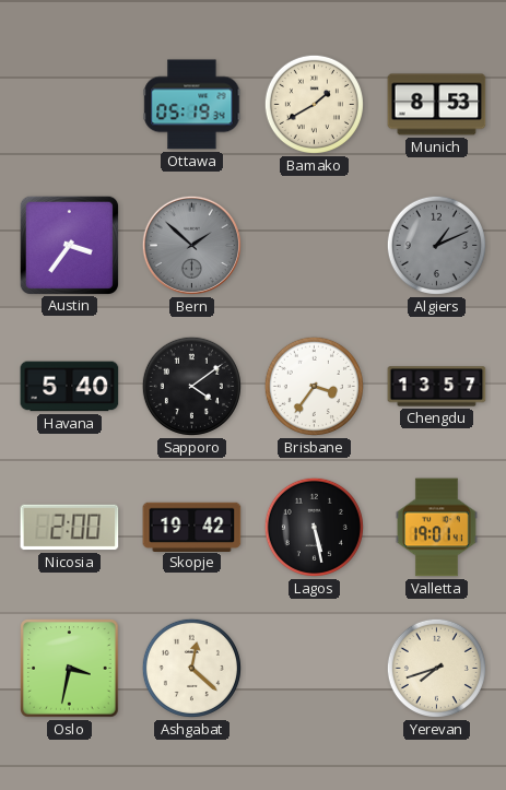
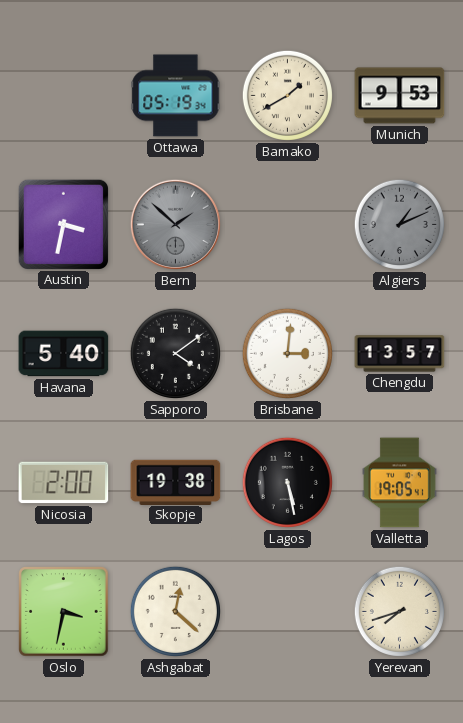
Munich: 8:53 -> 9:53 (400, 96)
Austin: 3:36 -> 3:32 (63, 224)
Brisbane: 3:36 -> 3:01 (287, 353)
Skopje: 19:42 -> 19:38 (176, 482)
Valletta: 19:01 -> 19:05 (399, 483)
